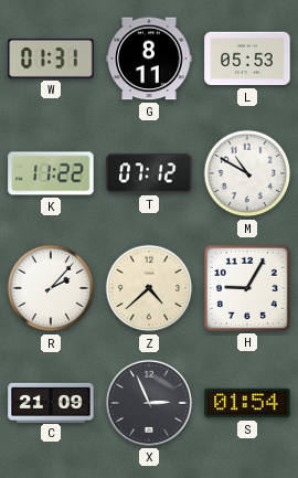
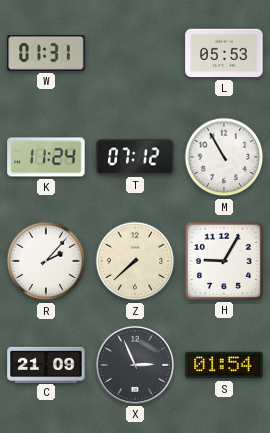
G: 8:11 -> none (149, 59)
K: 11:22 -> 11:24 (46, 157)
M: 10:50 -> 10:55 (224, 157)
Z: 4:38 -> 7:38 (135, 261)
